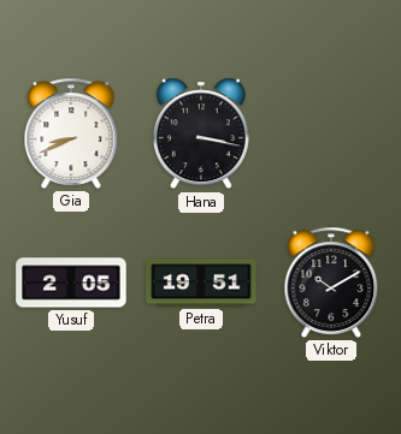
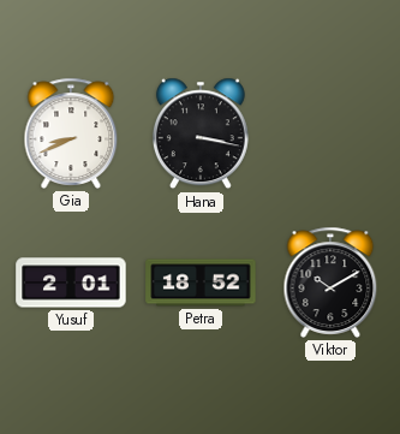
Yusuf: 2:05 -> 2:01 (71, 283)
Petra: 19:51 -> 18:52 (201, 283)
